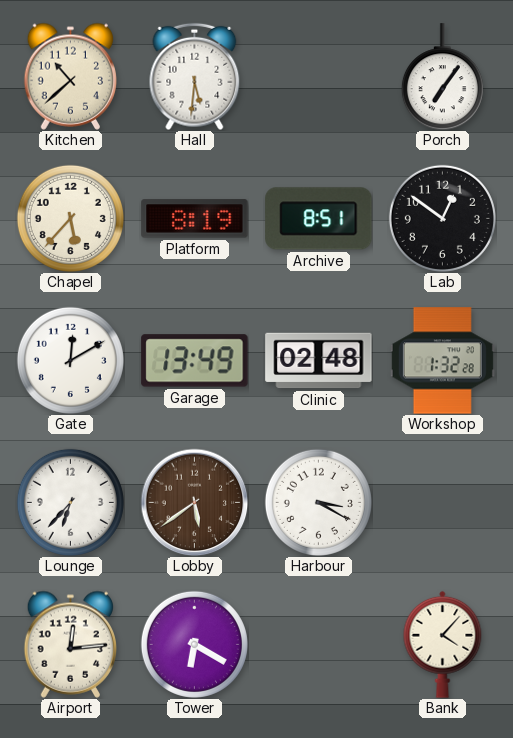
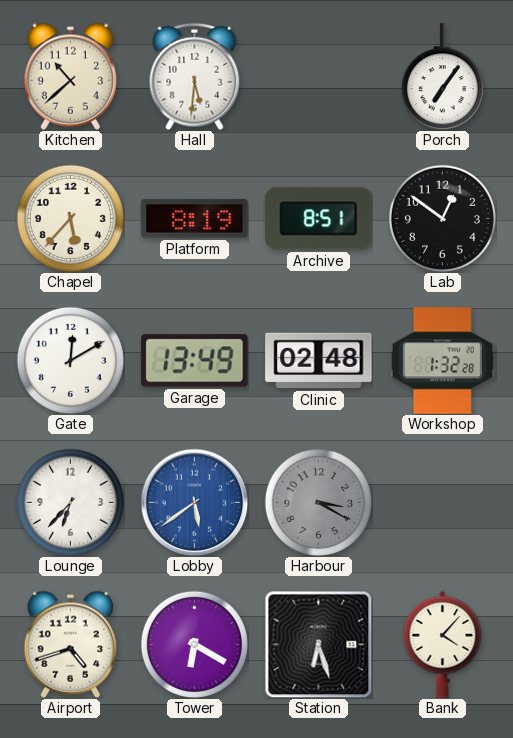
Lobby dial: brown -> blue (194, 502)
Harbour dial: white -> grey (318, 502)
Airport: 12:14 -> 4:42 (70, 644)
Station: none -> 6:27 (318, 644)
